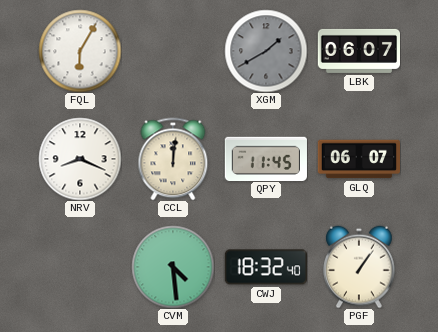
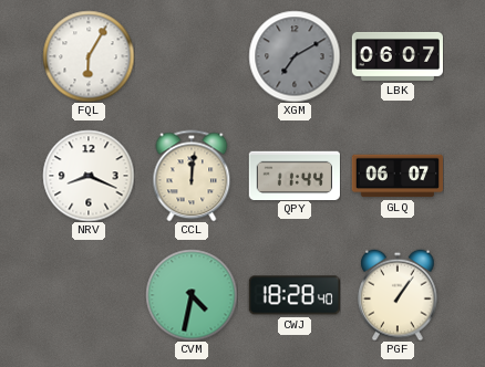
XGM: 1:40 -> 7:10 (295, 56)
QPY: 11:45 -> 11:44 (295, 175)
CVM: 4:29 -> 4:32 (192, 295)
CWJ: 18:32 -> 18:28 (295, 295)
